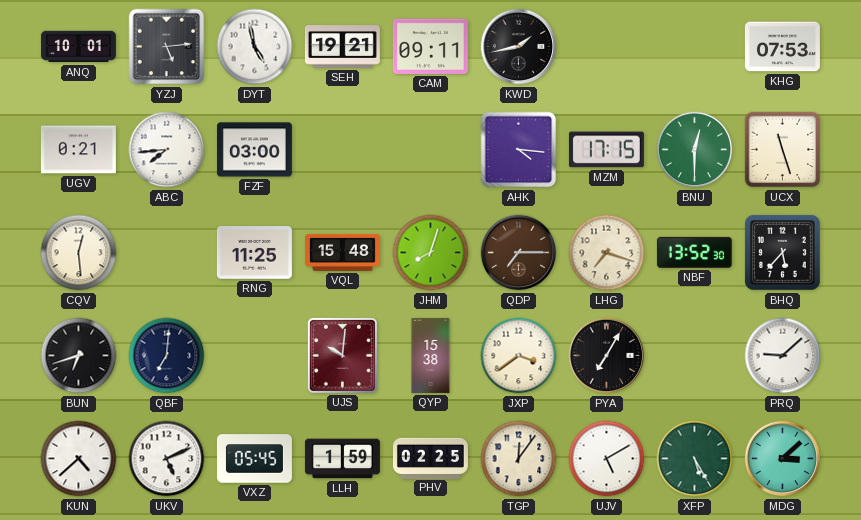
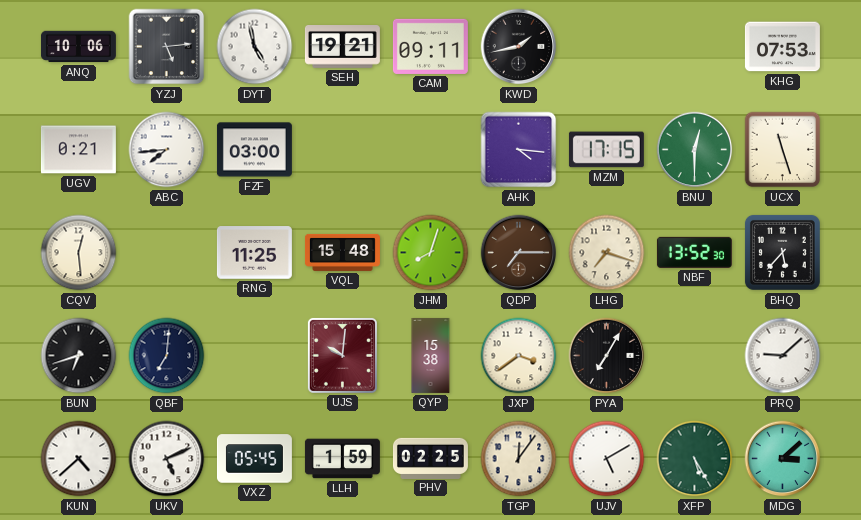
ANQ: 10:01 -> 10:06 (78, 47)
